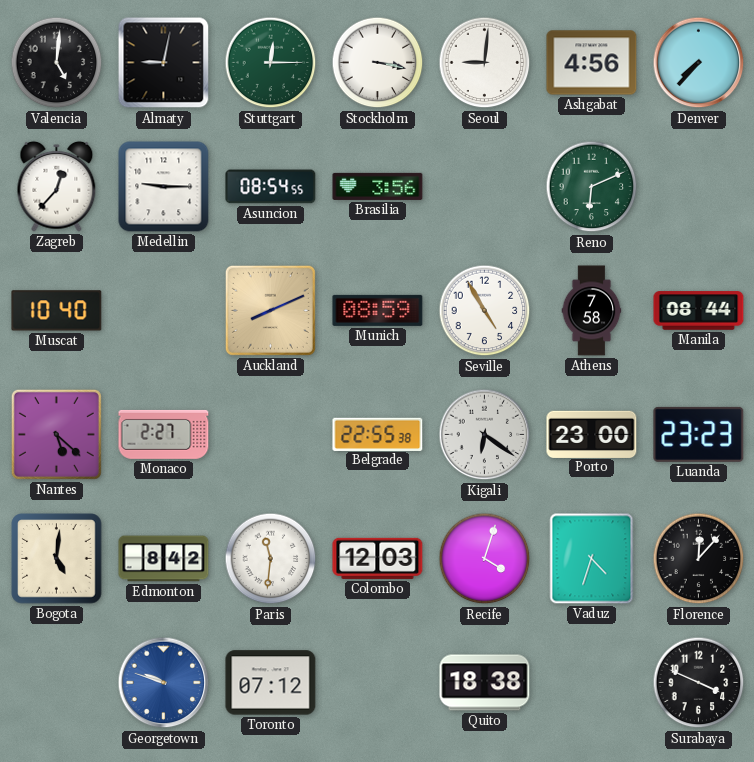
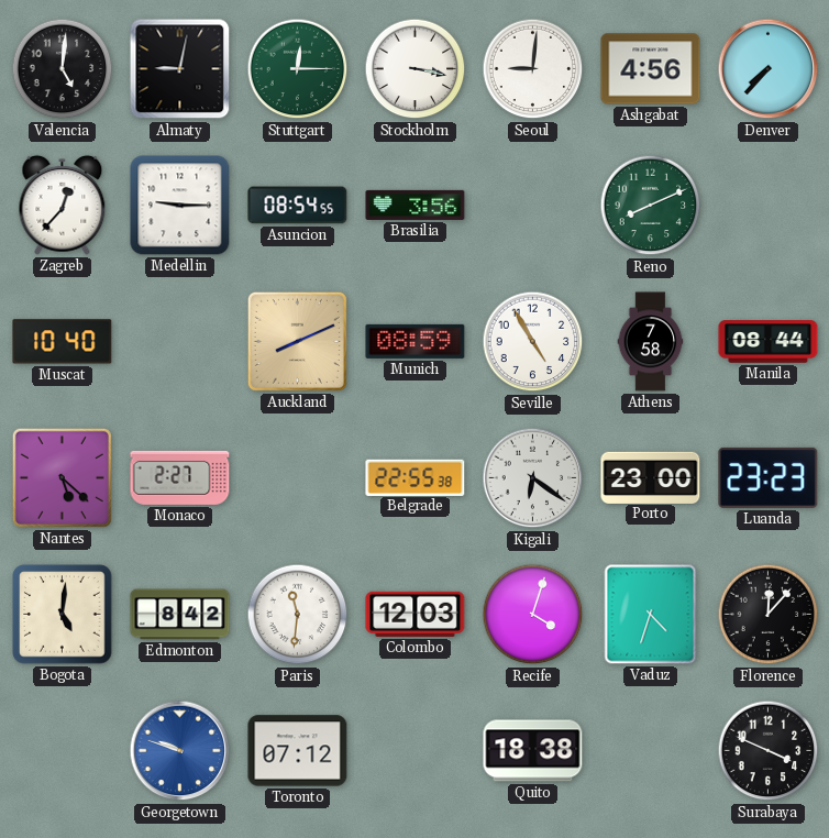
Reno: 6:11 -> 8:11 (651, 206)
